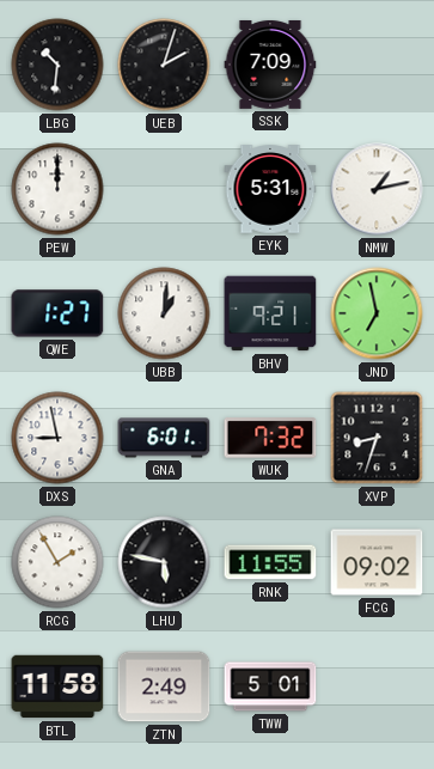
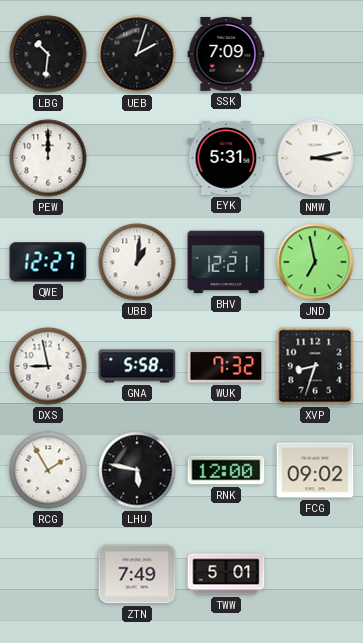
NMW: 1:13 -> 3:13 (315, 158)
QWE: 1:27 -> 12:27 (48, 262)
BHV: 9:21 -> 12:21 (226, 262)
GNA: 6:01 -> 5:58 (137, 366)
RNK: 11:55 -> 12:00 (226, 470)
BTL: 11:58 -> none (57, 686)
ZTN: 2:49 -> 7:49 (137, 574)
